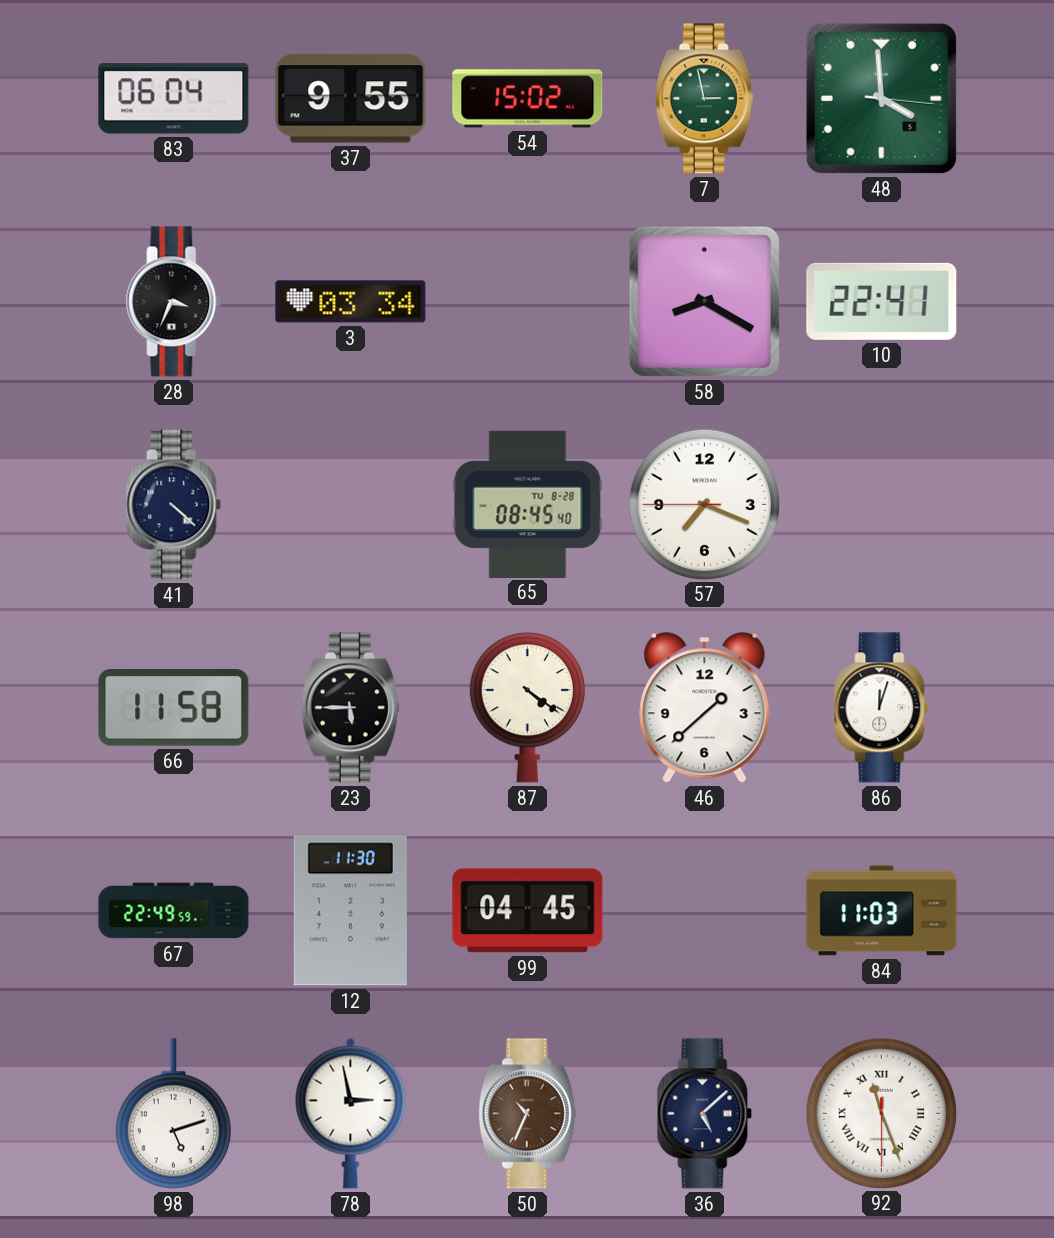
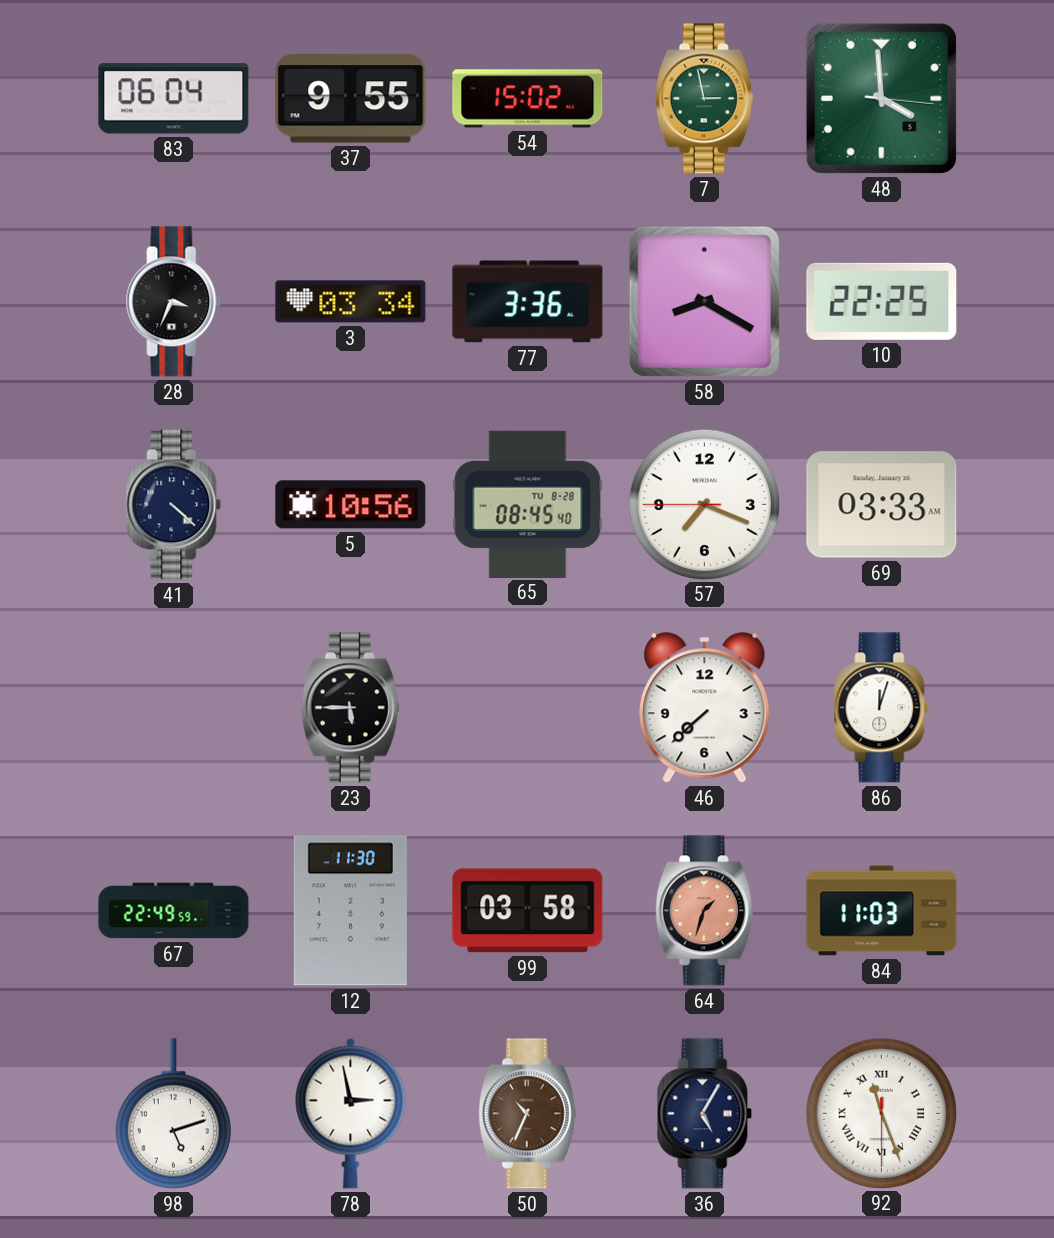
77: none -> 3:36 (528, 302)
10: 22:41 -> 22:25 (882, 301)
5: none -> 10:56 (351, 505)
69: none -> 03:33 (882, 505)
66: 11:58 -> none (174, 708)
87: 4:21 -> none (527, 708)
46: 1:38 -> 7:38 (705, 708)
99: 04:45 -> 03:58 (528, 911)
64: none -> 1:33 (704, 911)
36: 5:08 -> 5:05 (705, 1114)
